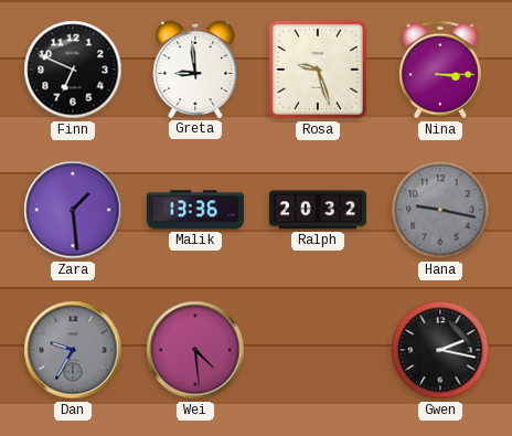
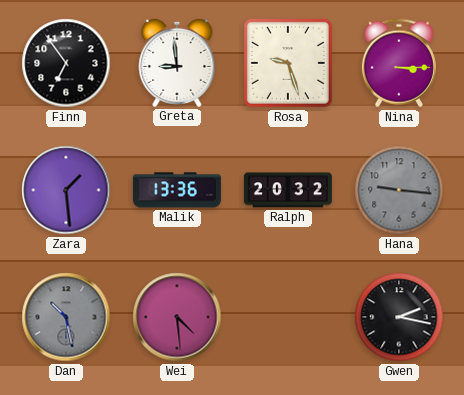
Finn: 6:49 -> 6:54 (66, 63)
Hana: 9:17 -> 9:16 (399, 190)
Dan: 9:35 -> 10:28 (66, 317)
